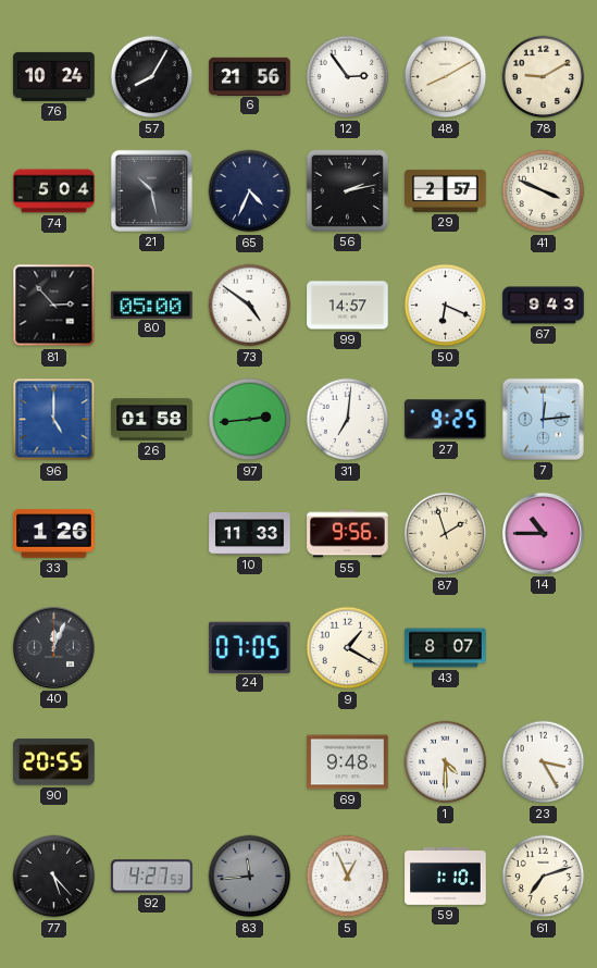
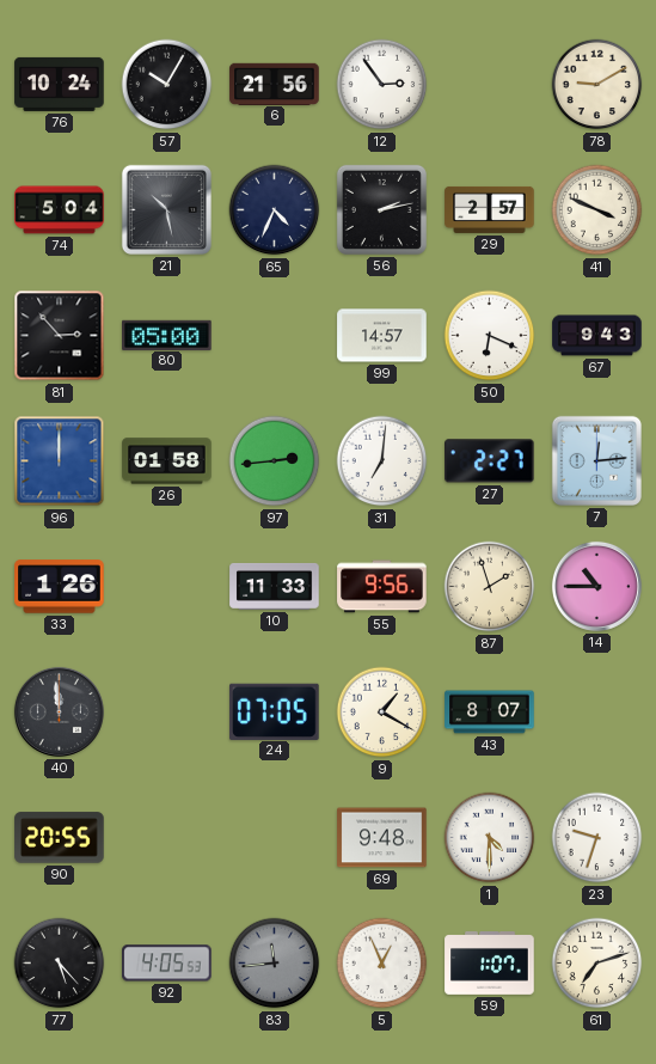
57: 8:05 -> 10:05 (167, 85)
48: 8:10 -> none (446, 77)
73: 4:51 -> none (250, 306)
96: 5:00 -> 12:00 (60, 461)
27: 9:25 -> 2:27 (490, 461)
40: 12:04 -> 11:59 (59, 711)
23: 3:25 -> 9:33 (597, 838)
92: 4:27 -> 4:05 (167, 964)
59: 1:10 -> 1:07 (490, 964)
